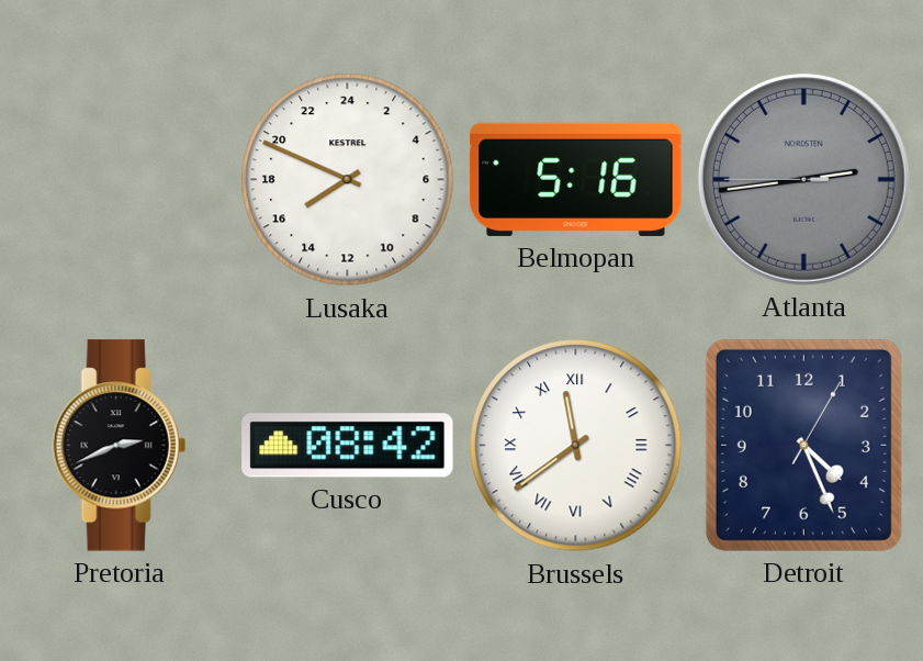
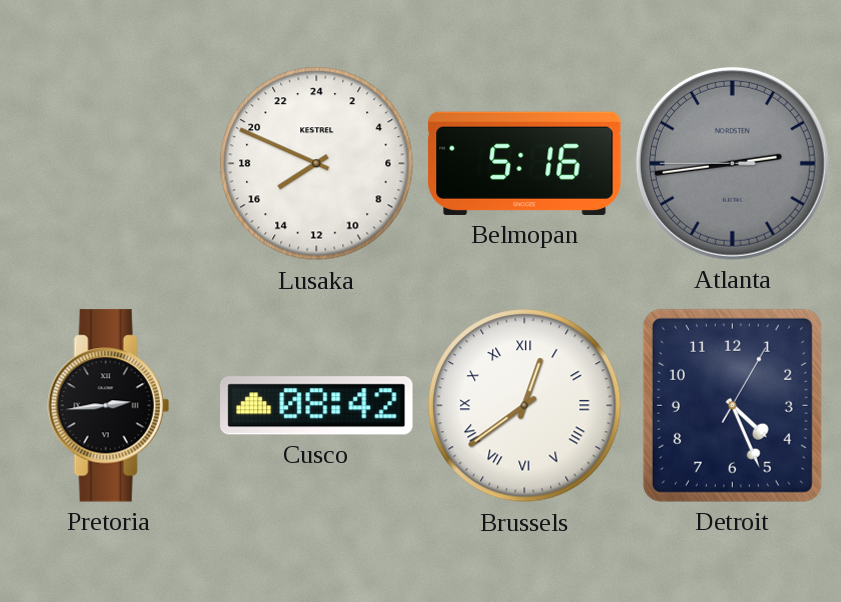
Pretoria: 2:41 -> 2:44 (108, 406)
Brussels: 11:39 -> 12:39 (525, 406)
